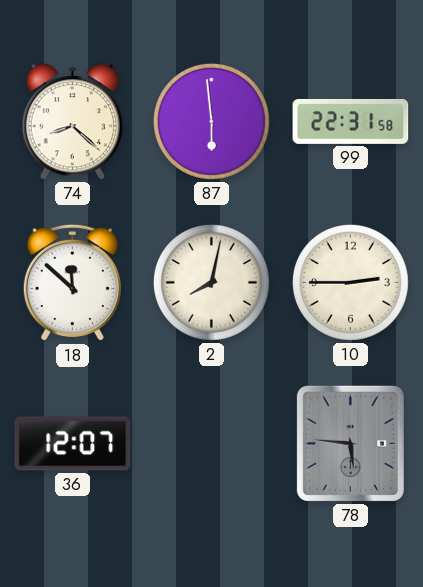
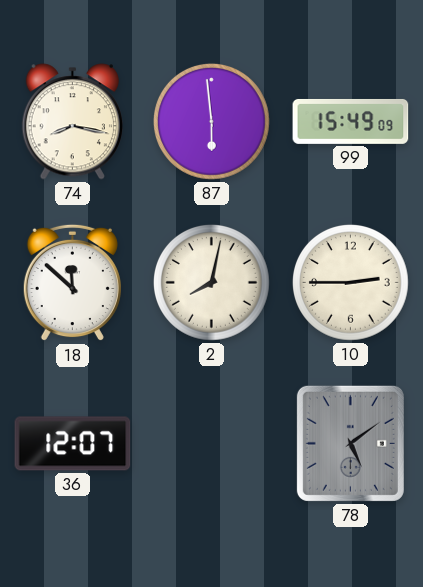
74: 8:22 -> 8:17 (72, 122)
99: 22:31 -> 15:49 (351, 121)
78: 5:46 -> 5:09 (350, 443)
